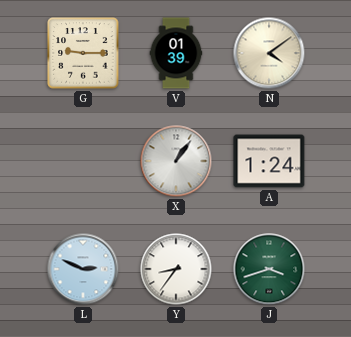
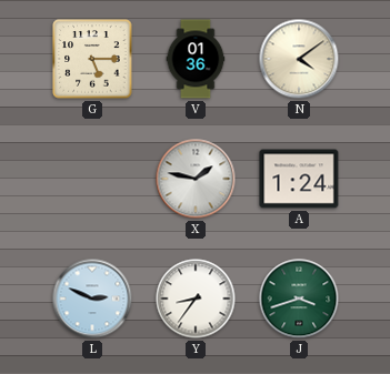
G: 9:15 -> 5:15 (92, 59)
V: 01:39 -> 01:36 (196, 59)
X: 1:06 -> 1:47 (196, 179)
